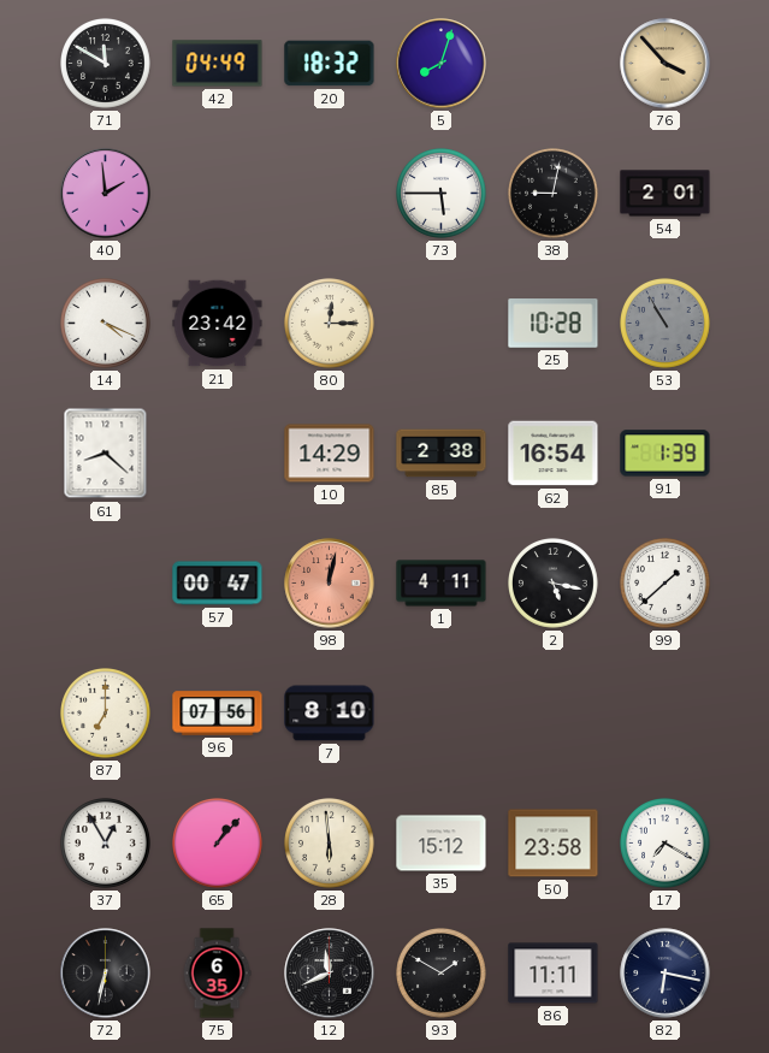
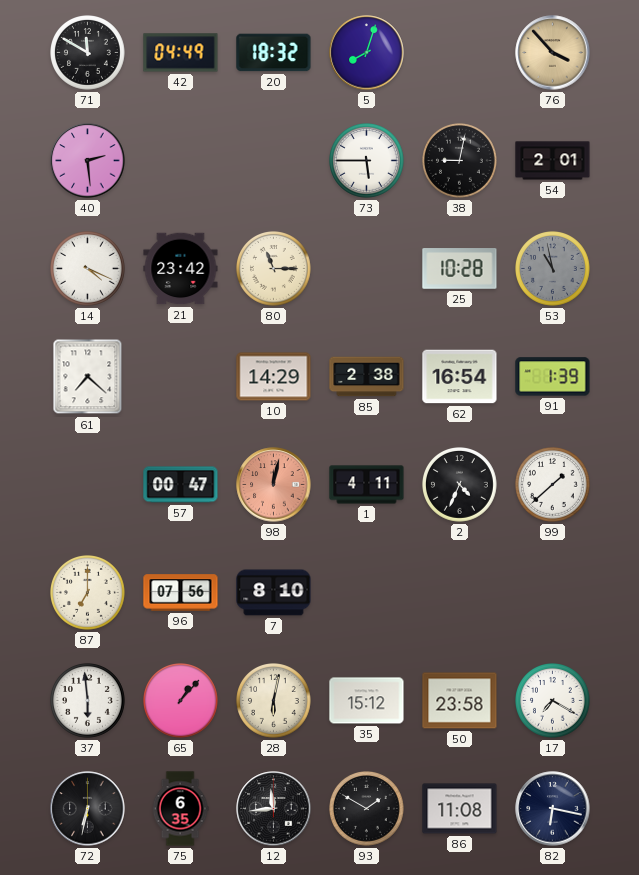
40: 1:59 -> 2:29 (88, 161)
80: 12:15 -> 11:15 (274, 269)
53: 10:55 -> 10:58 (553, 269)
61: 8:22 -> 7:22 (88, 377)
2: 5:17 -> 4:34 (460, 485)
37: 12:55 -> 5:59 (88, 701)
28: 5:59 -> 6:02 (274, 701)
12: 11:41 -> 11:44 (274, 809)
86: 11:11 -> 11:08 (460, 809)
